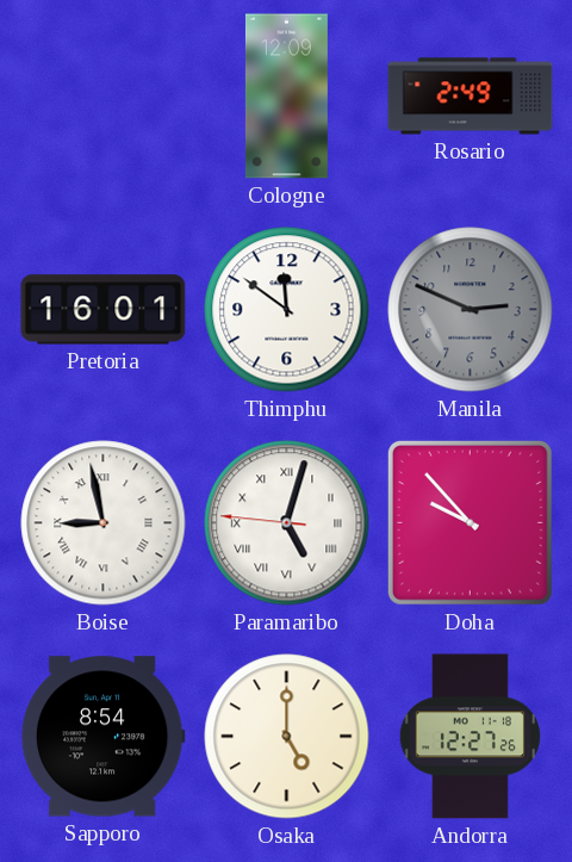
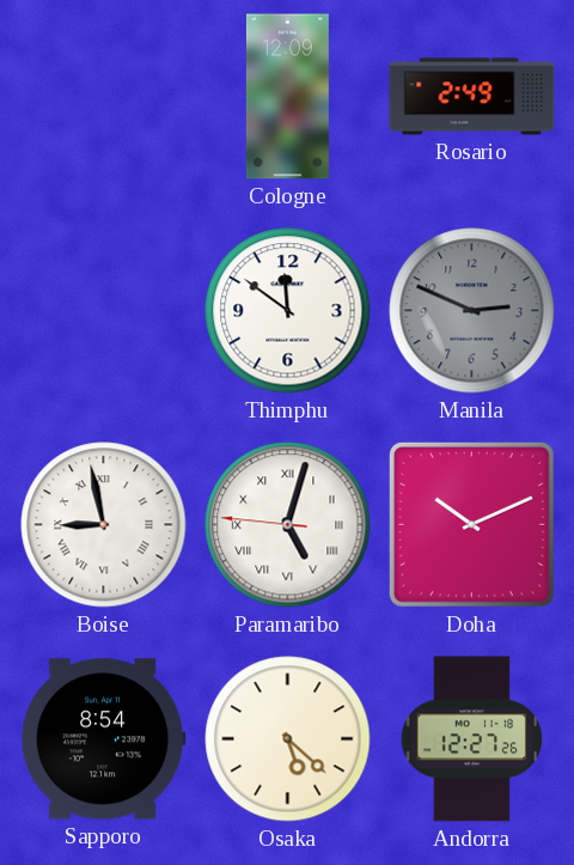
Pretoria: 16:01 -> none (104, 310)
Doha: 9:53 -> 10:11 (471, 524)
Osaka: 5:00 -> 5:22 (288, 739)
